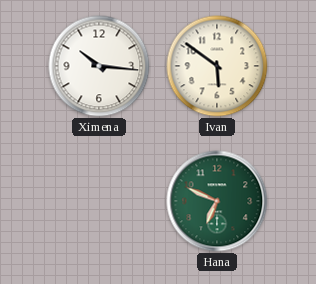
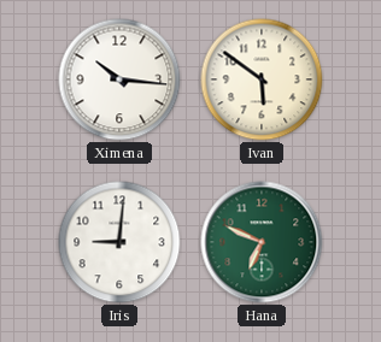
Iris: none -> 9:01 (119, 242)
